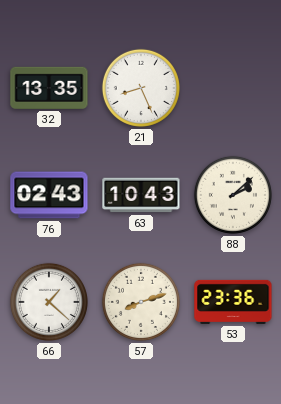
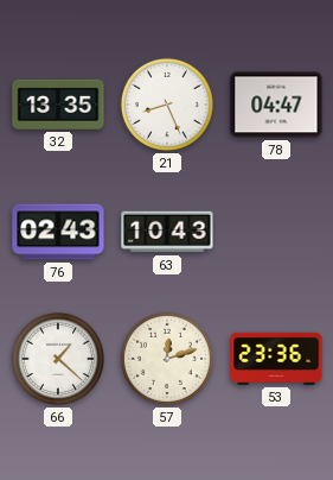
78: none -> 04:47 (276, 105)
88: 2:08 -> none (233, 195)
57: 8:12 -> 12:12 (167, 359)
